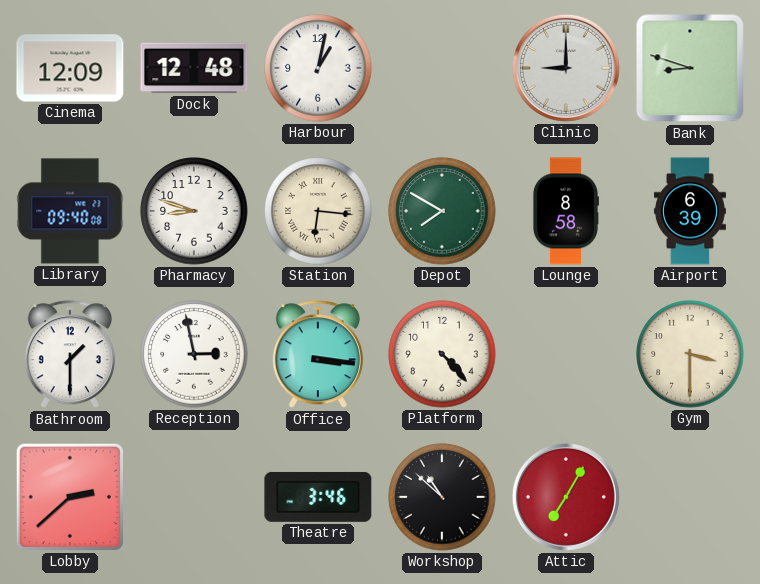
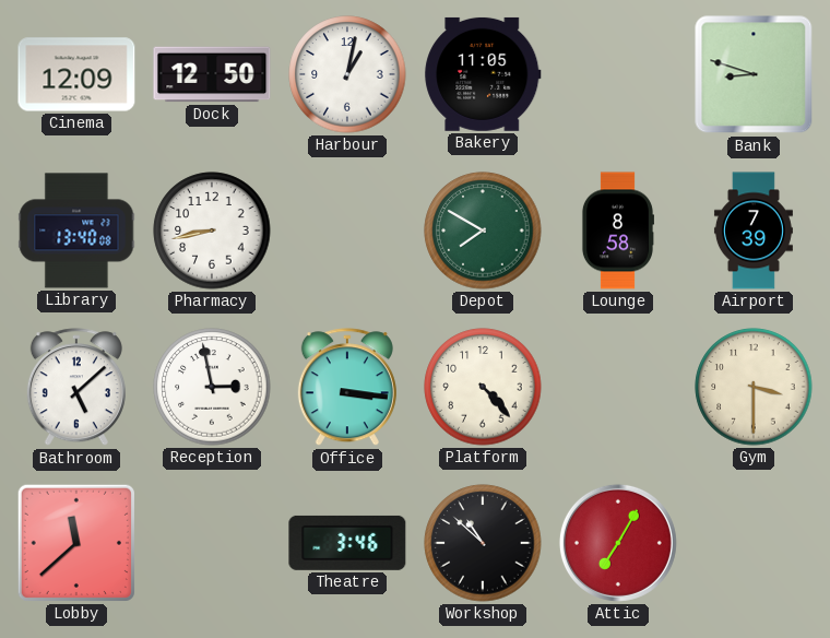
Dock: 12:48 -> 12:50 (212, 74)
Bakery: none -> 11:05 (483, 74)
Clinic: 9:00 -> none (566, 68)
Library: 09:40 -> 13:40 (76, 231)
Pharmacy: 8:48 -> 8:43 (212, 231)
Station: 6:16 -> none (318, 211)
Airport: 6:39 -> 7:39 (754, 231)
Bathroom: 1:30 -> 5:08 (76, 388)
Lobby: 2:38 -> 11:38 (76, 543)
